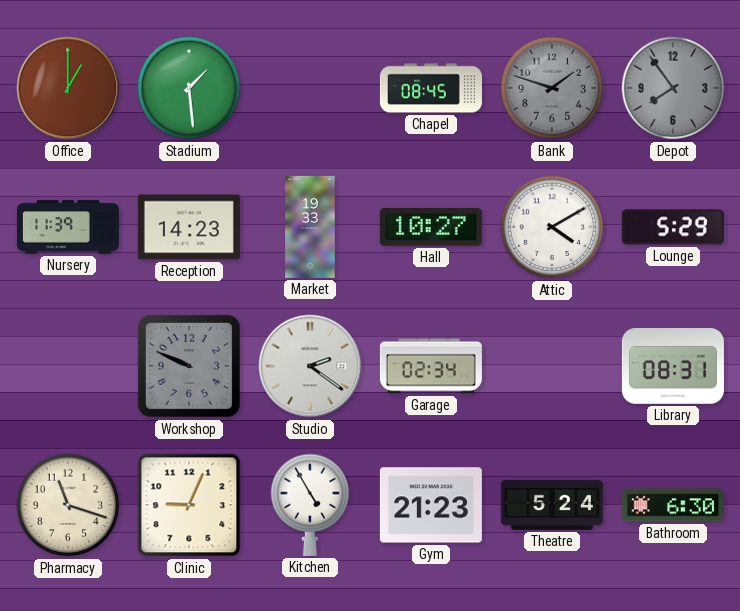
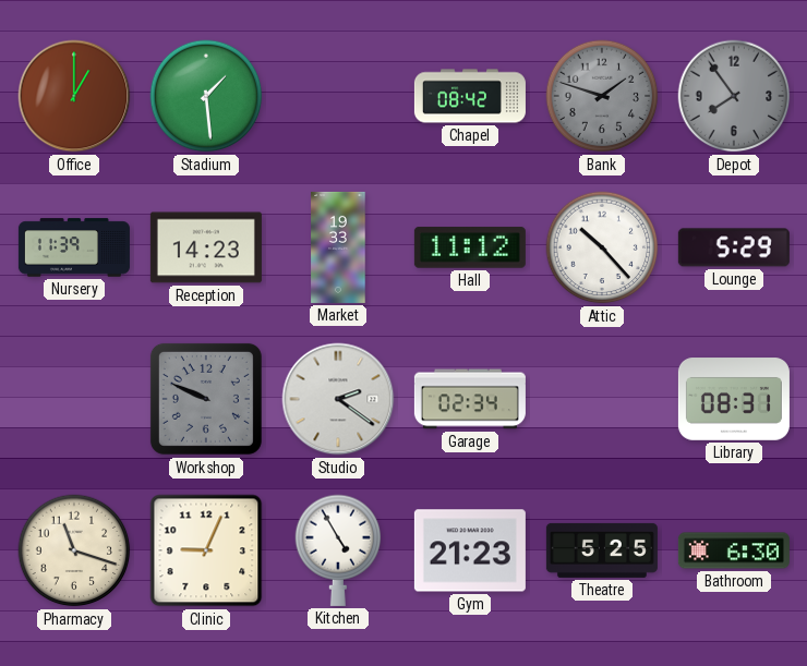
Chapel: 08:45 -> 08:42 (470, 96)
Hall: 10:27 -> 11:12 (470, 247)
Attic: 4:10 -> 10:23 (602, 247)
Theatre: 5:24 -> 5:25 (602, 550)
